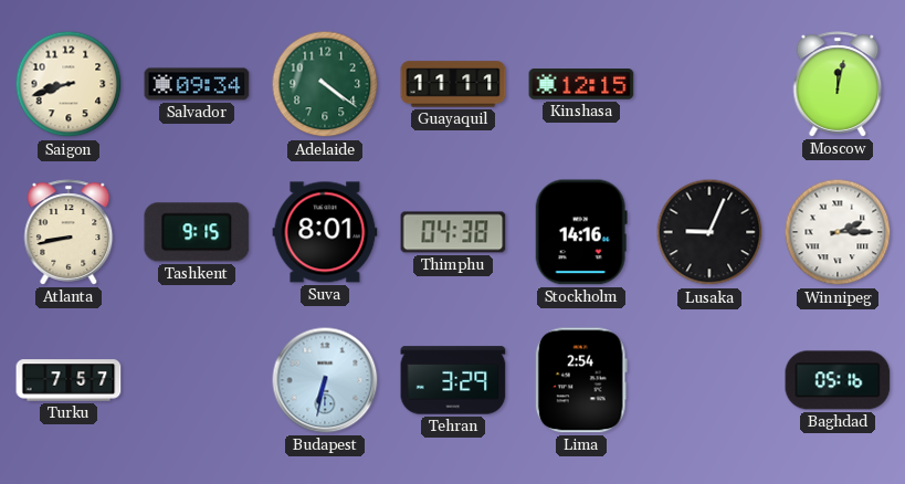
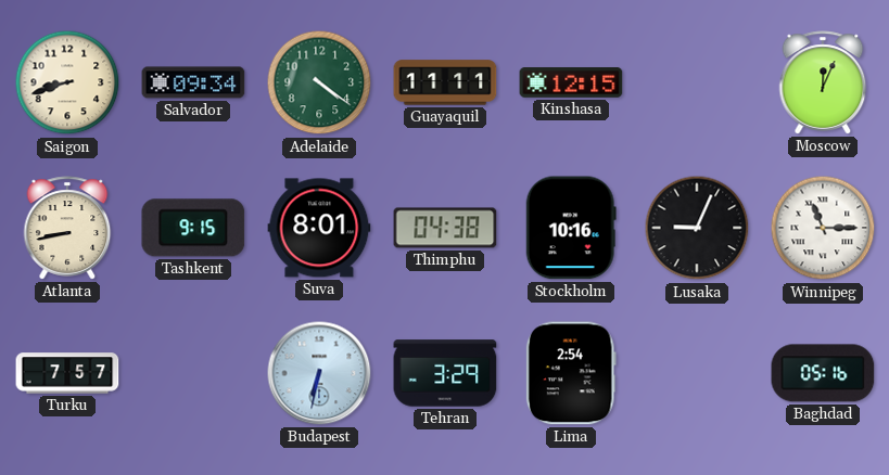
Moscow: 12:02 -> 12:04 (823, 82)
Stockholm: 14:16 -> 10:16 (571, 228)
Winnipeg: 2:15 -> 11:15 (823, 228)
